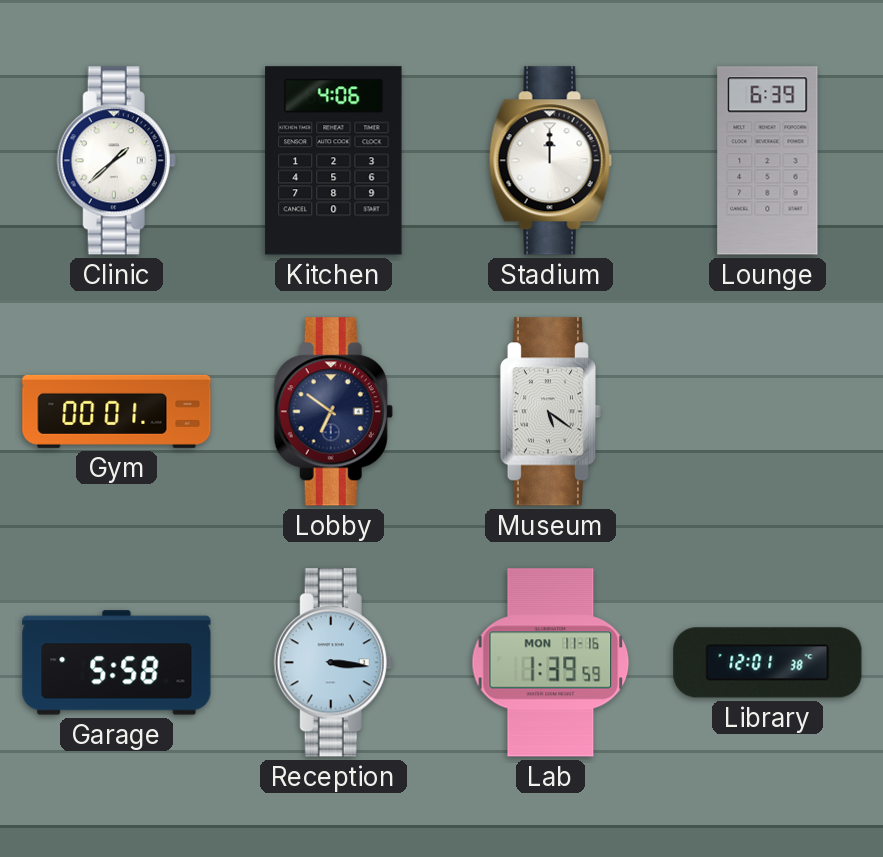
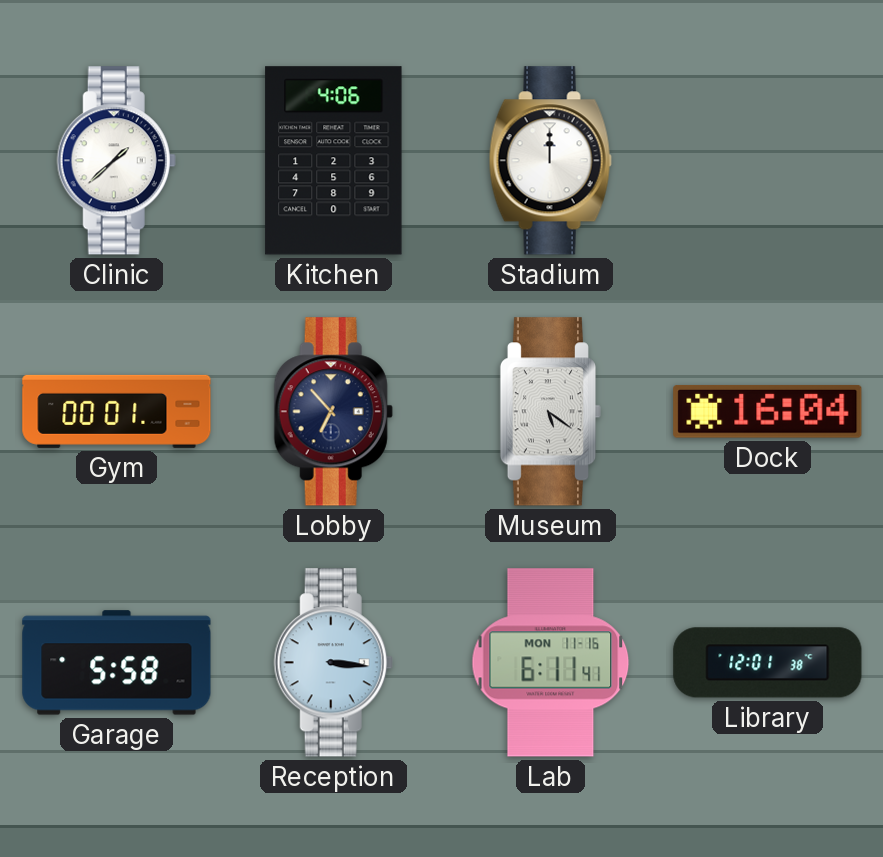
Lounge: 6:39 -> none (768, 161)
Lobby: 6:51 -> 6:53 (333, 412)
Dock: none -> 16:04 (768, 411)
Lab: 1:39 -> 6:11 (551, 663)
